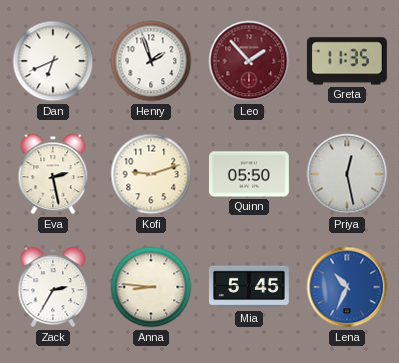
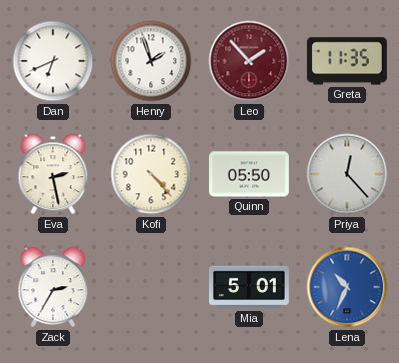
Kofi: 9:12 -> 4:23 (151, 174)
Priya: 12:28 -> 12:23 (347, 174)
Anna: 8:46 -> none (151, 287)
Mia: 5:45 -> 5:01 (249, 287)
